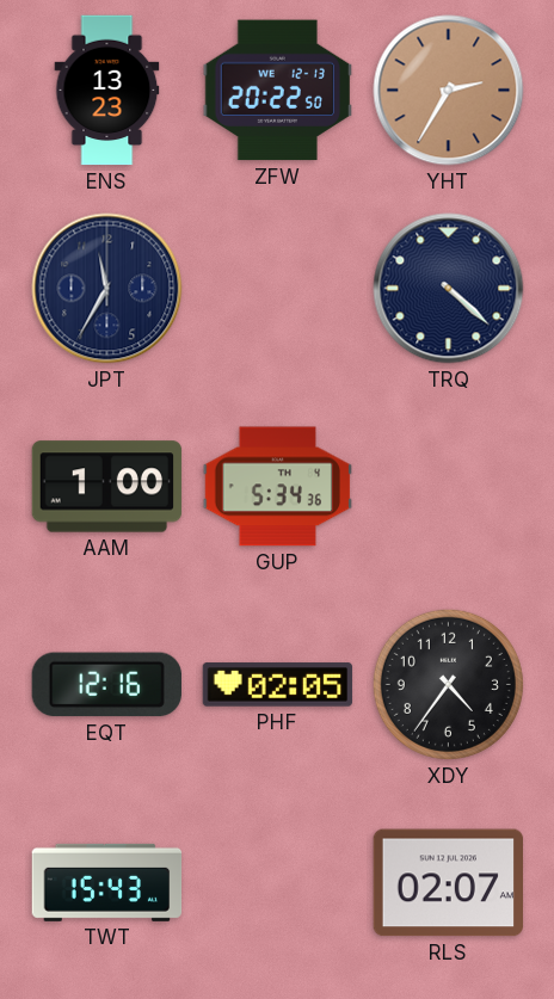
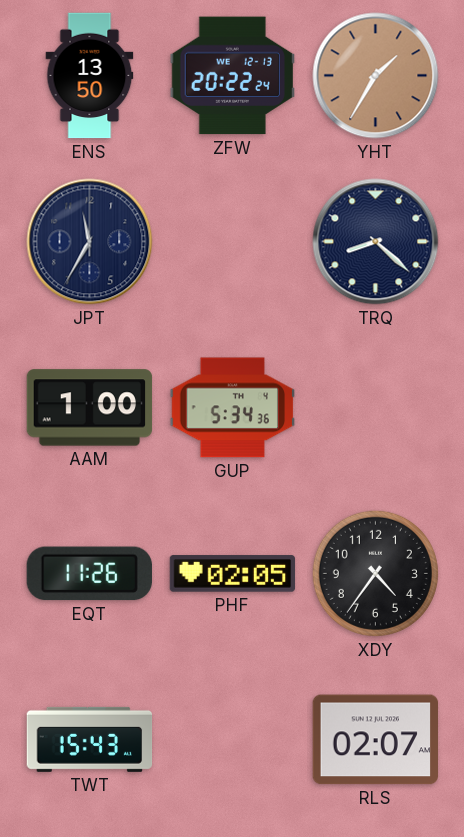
ENS: 13:23 -> 13:50 (90, 76)
ZFW: 20:22:50 -> 20:22:24 (232, 76)
YHT: 2:35 -> 1:35 (376, 76)
TRQ: 4:22 -> 8:22 (376, 242)
EQT: 12:16 -> 11:26 (89, 574)
